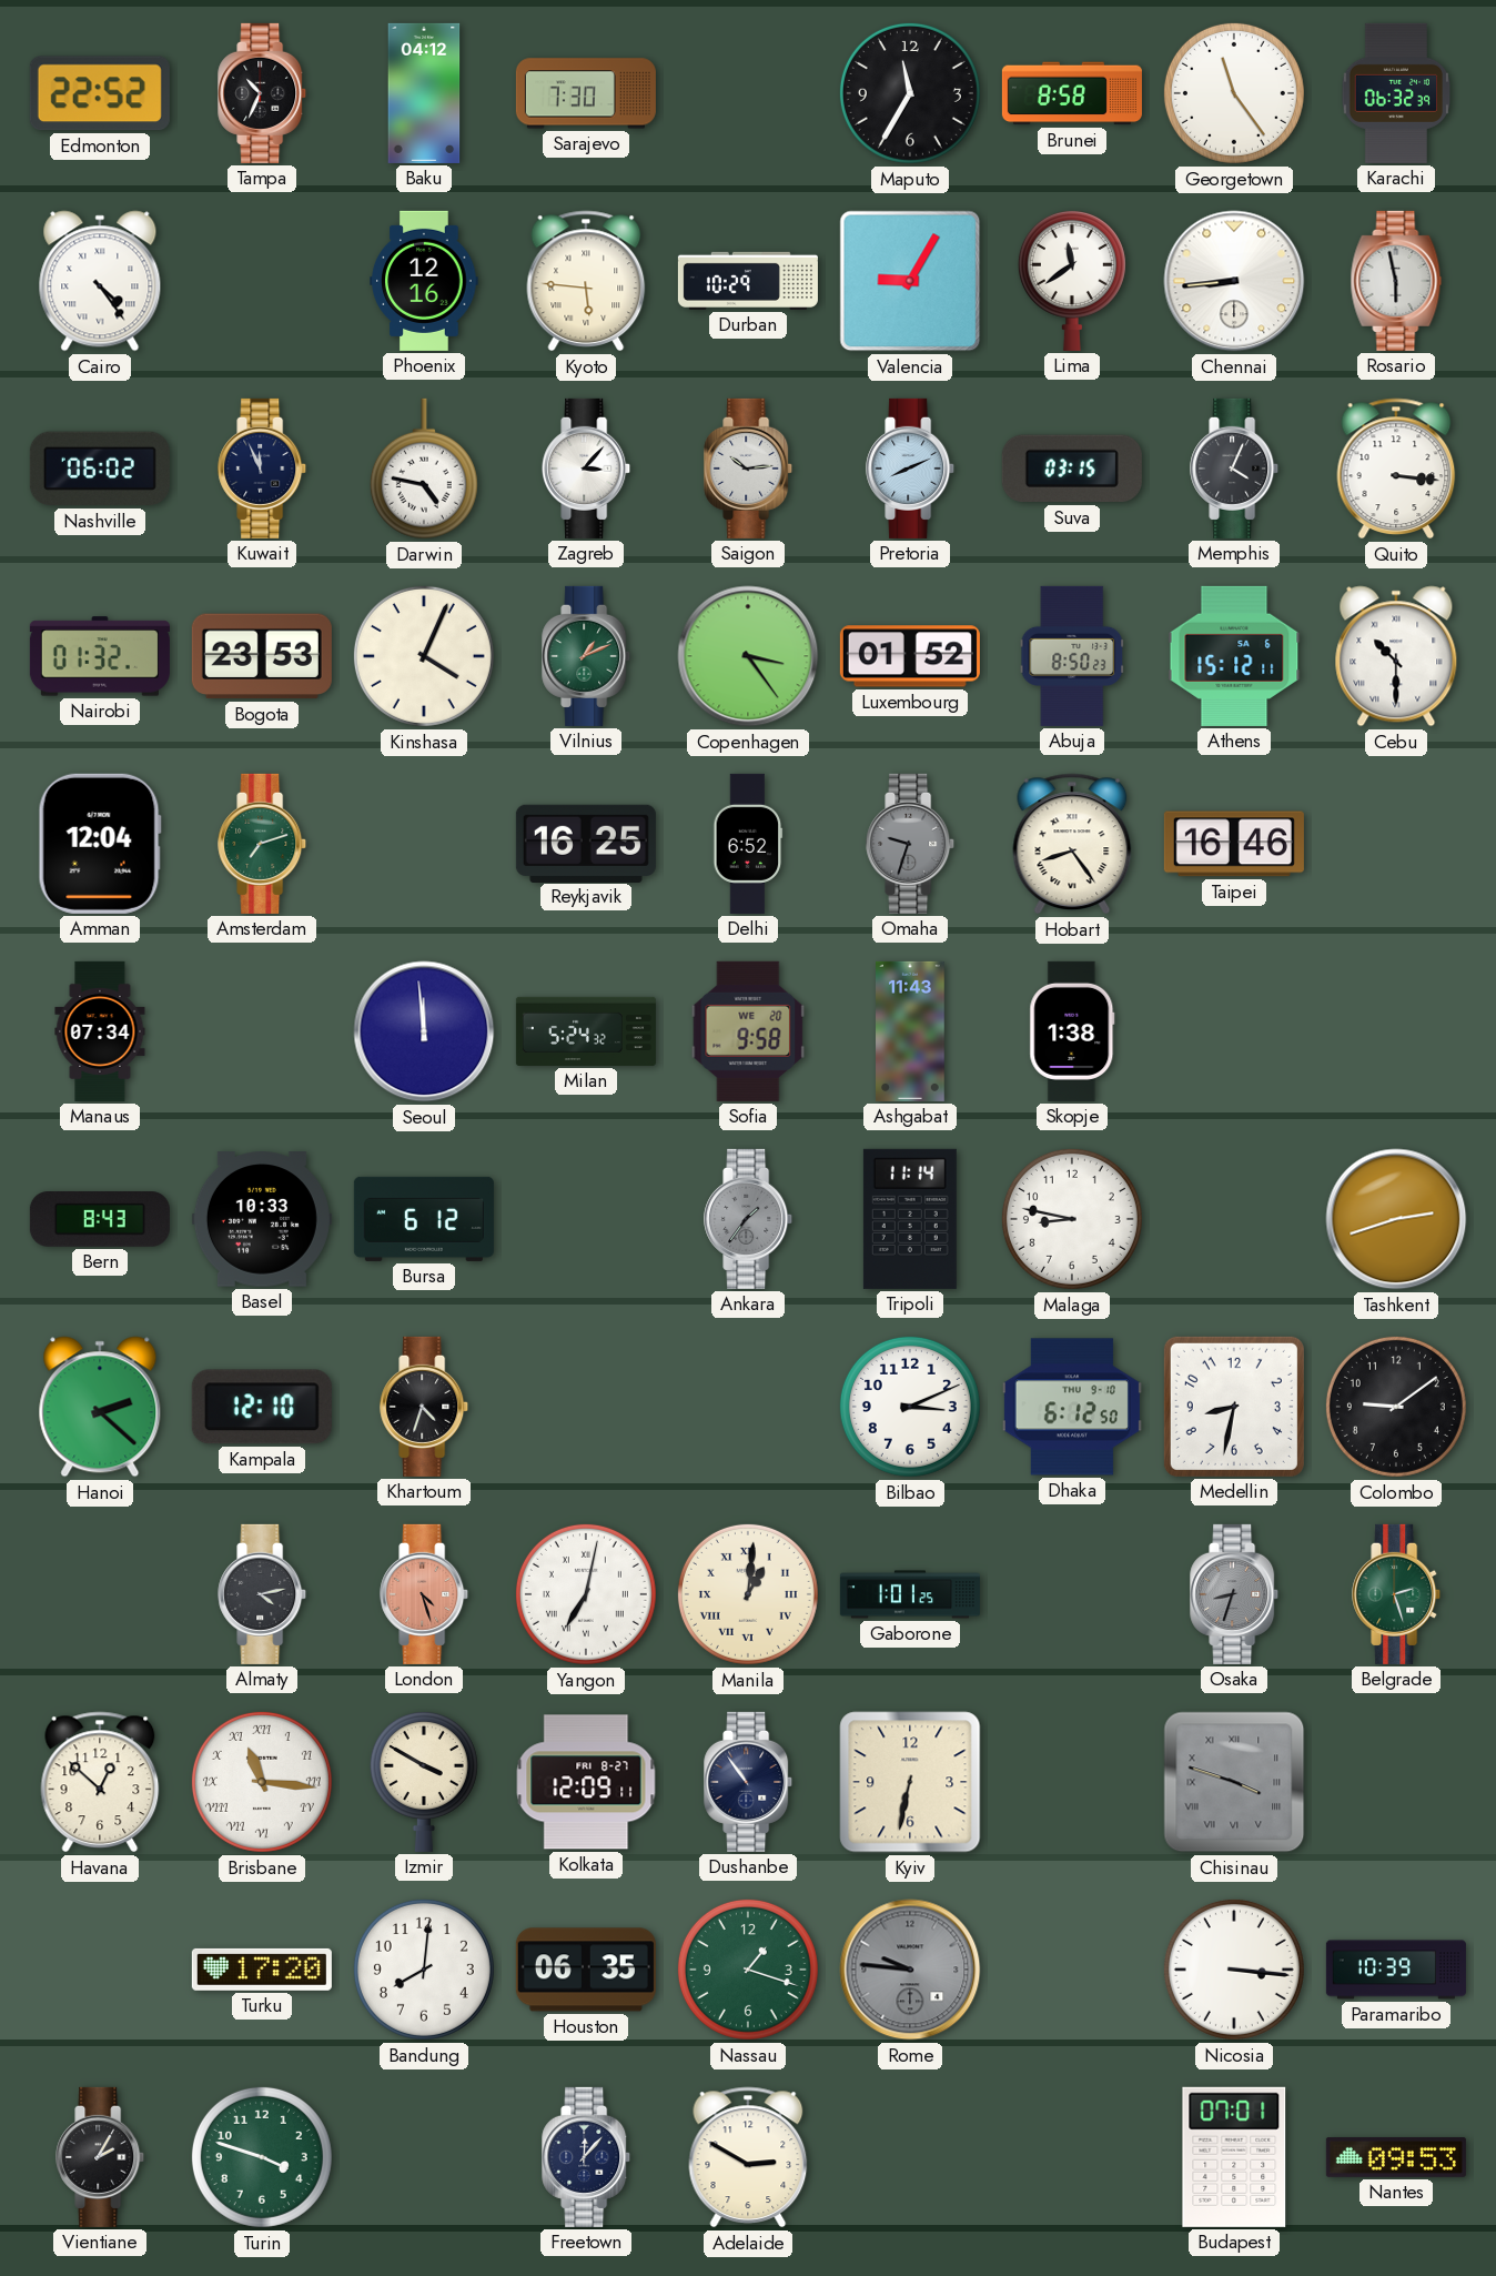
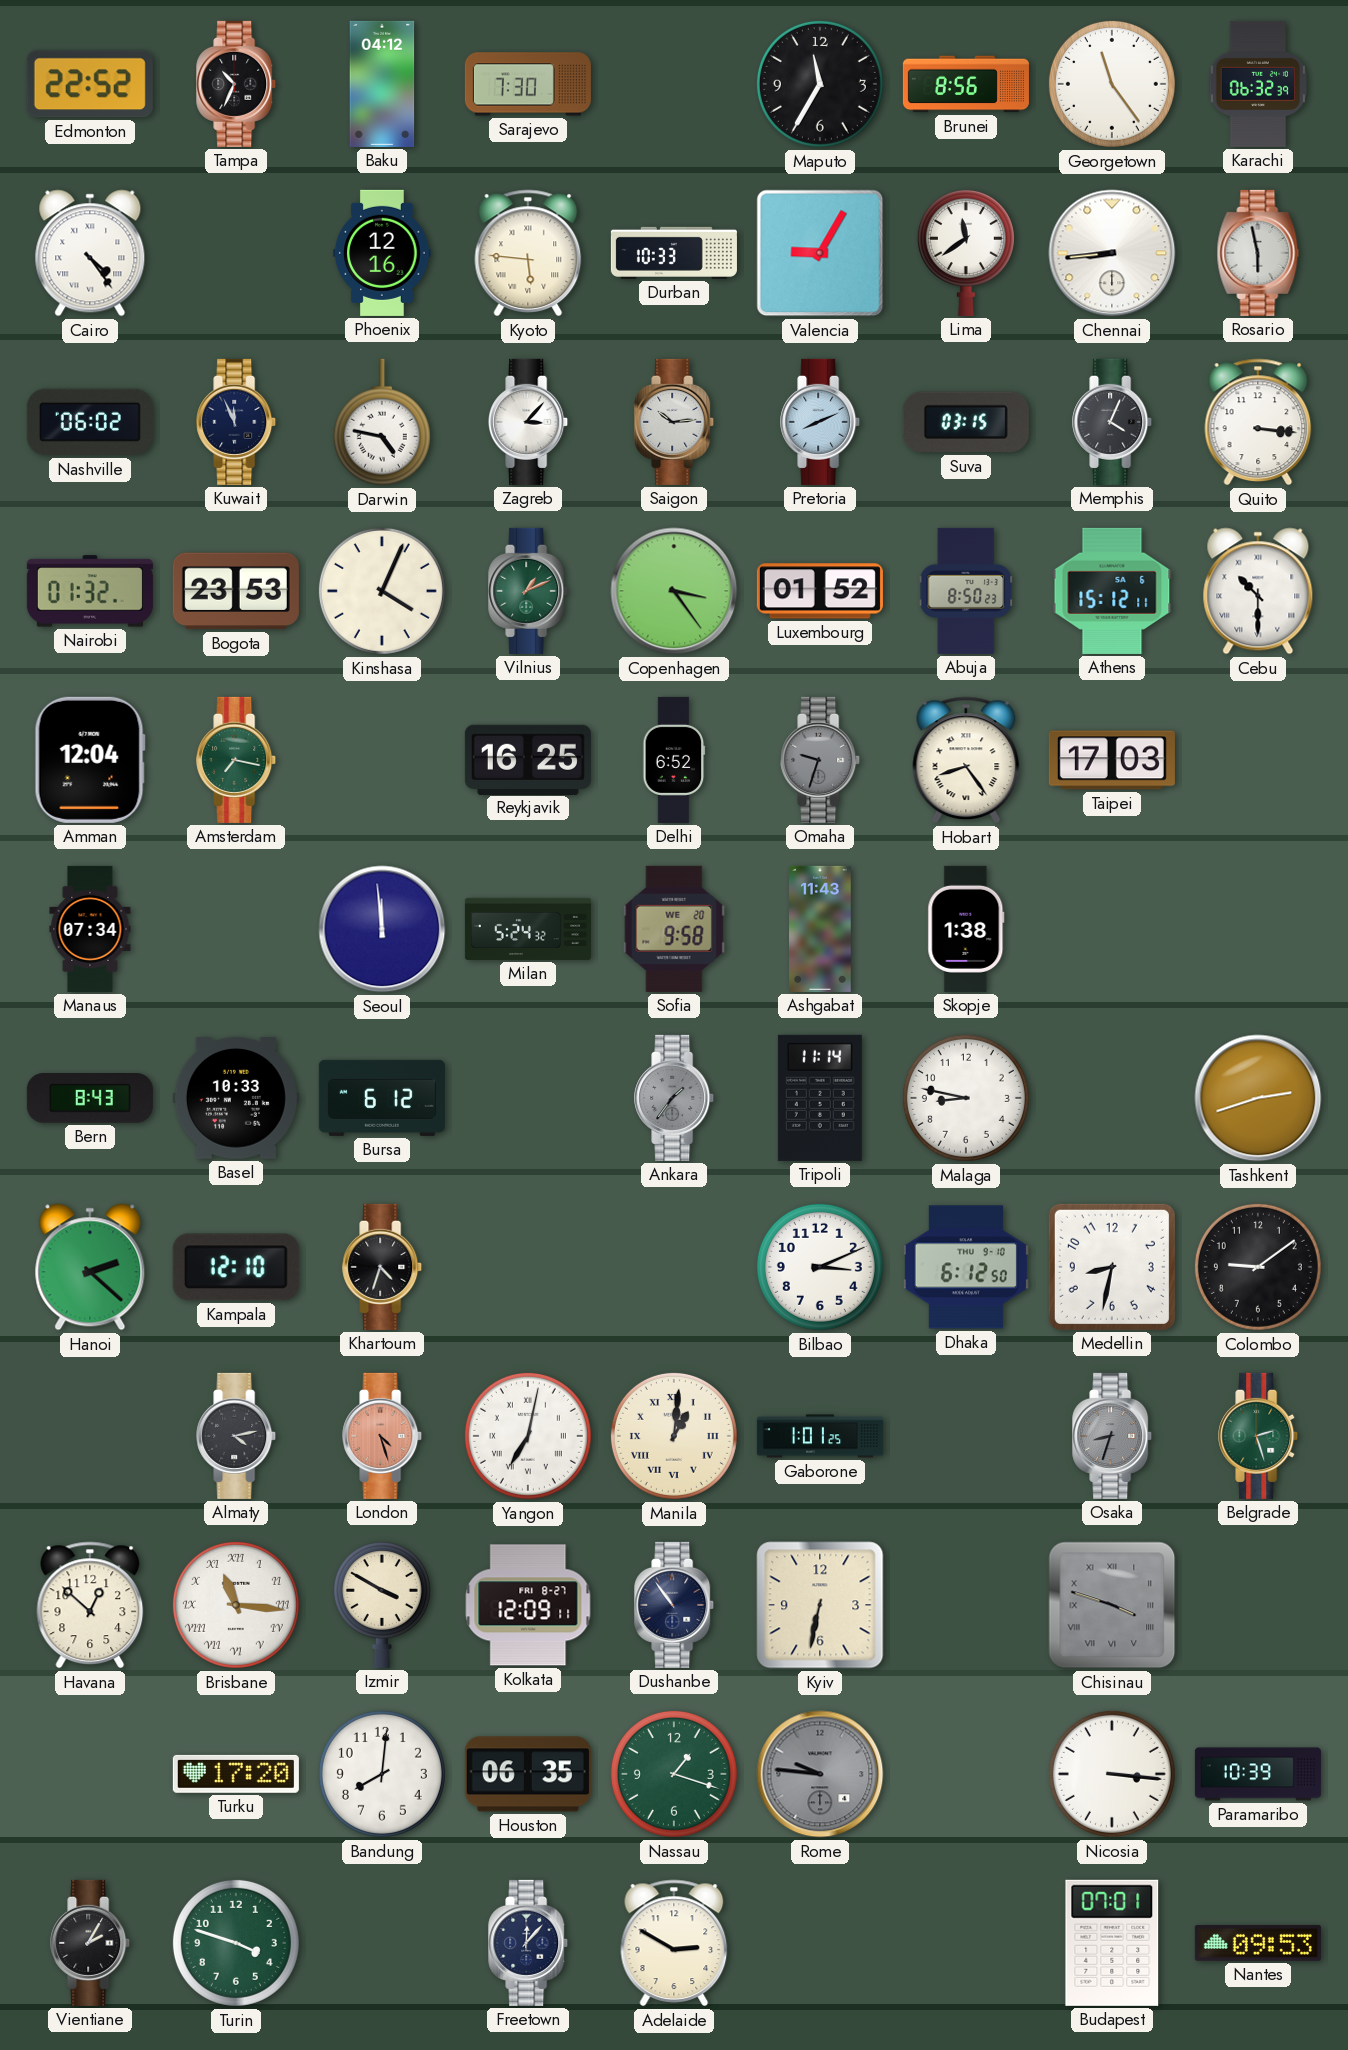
Brunei: 8:58 -> 8:56 (966, 84)
Durban: 10:29 -> 10:33 (674, 253)
Amsterdam: 7:12 -> 7:17 (237, 760)
Taipei: 16:46 -> 17:03 (1112, 760)
